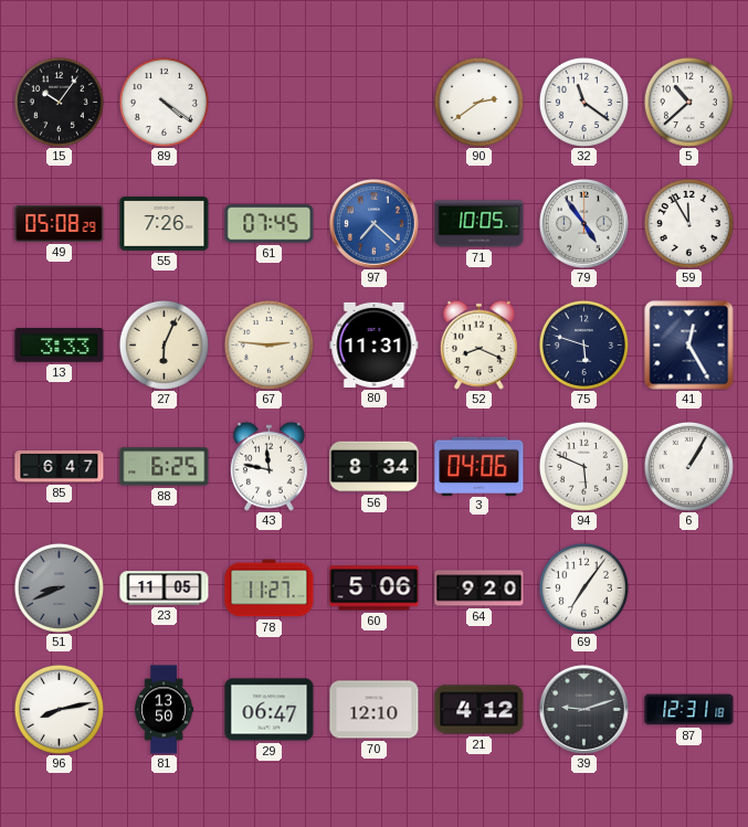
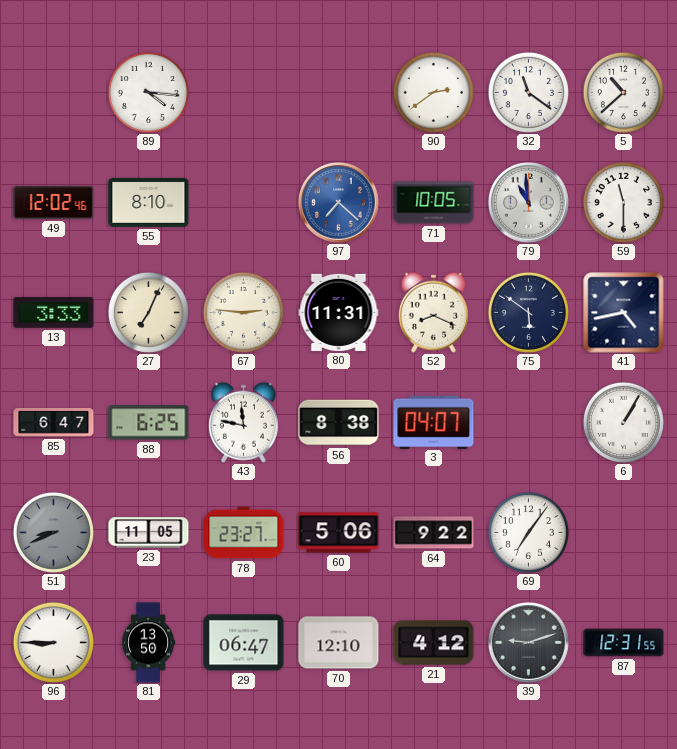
15: 10:06 -> none (59, 102)
89: 4:21 -> 4:16 (148, 92)
49: 05:08 -> 12:02 (54, 202)
55: 7:26 -> 8:10 (149, 202)
61: 07:45 -> none (270, 224)
79: 4:54 -> 10:59 (529, 203)
59: 11:55 -> 11:30 (623, 202)
27: 6:04 -> 7:04 (148, 312)
75: 5:48 -> 5:51 (528, 312)
41: 12:25 -> 4:43 (624, 313)
56: 8:34 -> 8:38 (339, 423)
3: 04:06 -> 04:07 (434, 422)
94: 5:49 -> none (583, 466)
78: 11:27 -> 23:27 (244, 533)
64: 9:20 -> 9:22 (434, 533)
96: 8:13 -> 8:45 (53, 642)
87: 12:31:18 -> 12:31:55 (624, 643)
